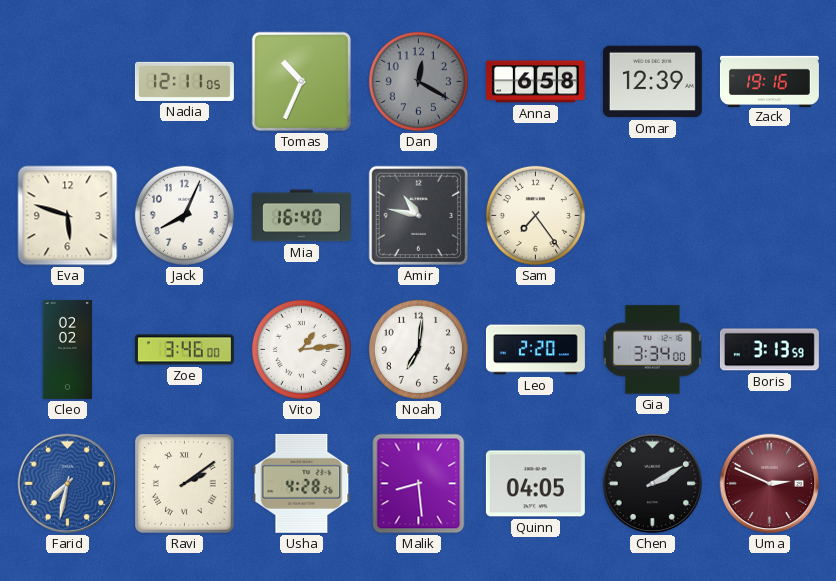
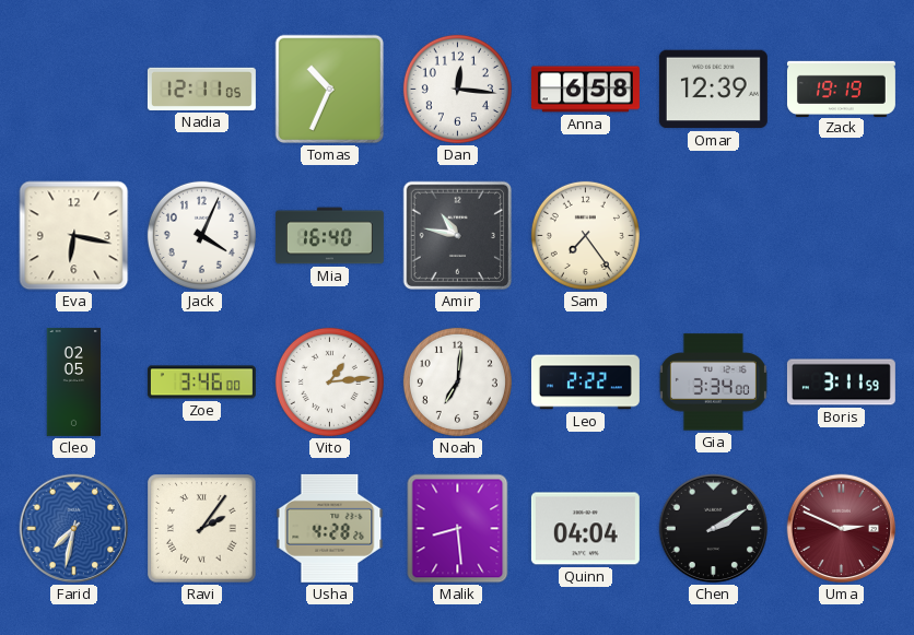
Dan: 12:20 -> 12:16 (457, 89)
Dan dial: grey -> white (457, 89)
Zack: 19:16 -> 19:19 (841, 89)
Eva: 5:48 -> 6:17 (74, 236)
Jack: 8:04 -> 4:04 (201, 235)
Cleo: 02:02 -> 02:05 (74, 381)
Leo: 2:20 -> 2:22 (585, 383)
Boris: 3:13 -> 3:11 (841, 383)
Ravi: 2:09 -> 2:06 (202, 529)
Quinn: 04:05 -> 04:04 (585, 529)
